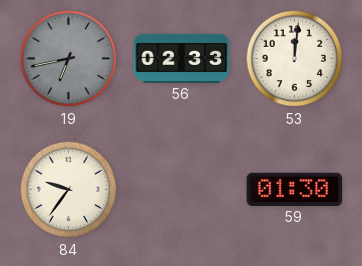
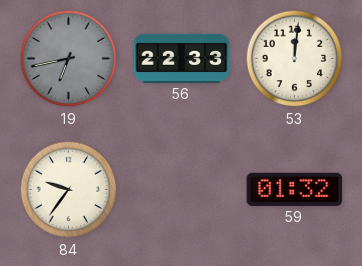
56: 02:33 -> 22:33 (182, 58)
59: 01:30 -> 01:32 (295, 189)
